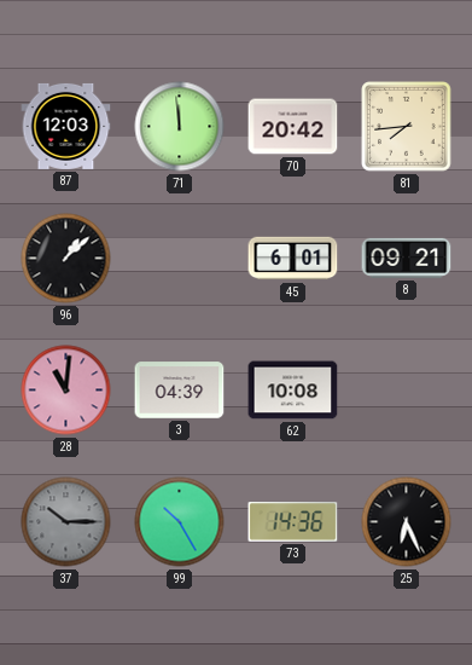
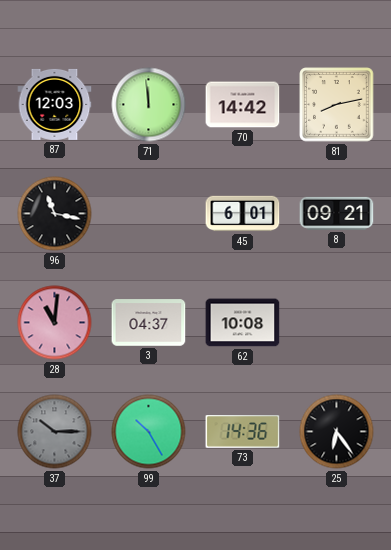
70: 20:42 -> 14:42 (243, 105)
81: 7:44 -> 8:13 (337, 105)
96: 1:08 -> 11:17 (55, 214)
3: 04:39 -> 04:37 (149, 323)
25: 6:26 -> 6:24 (337, 432)
